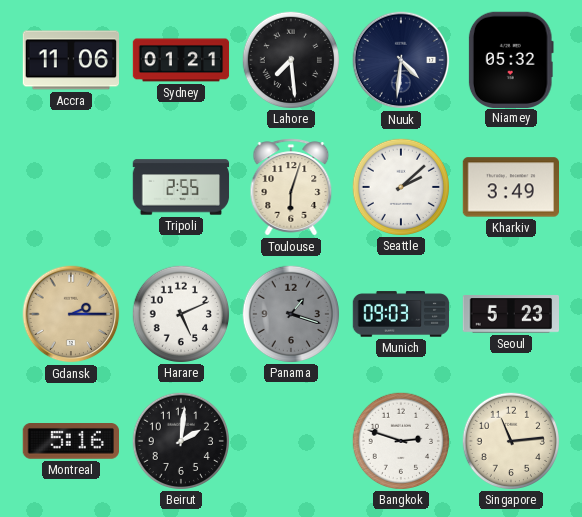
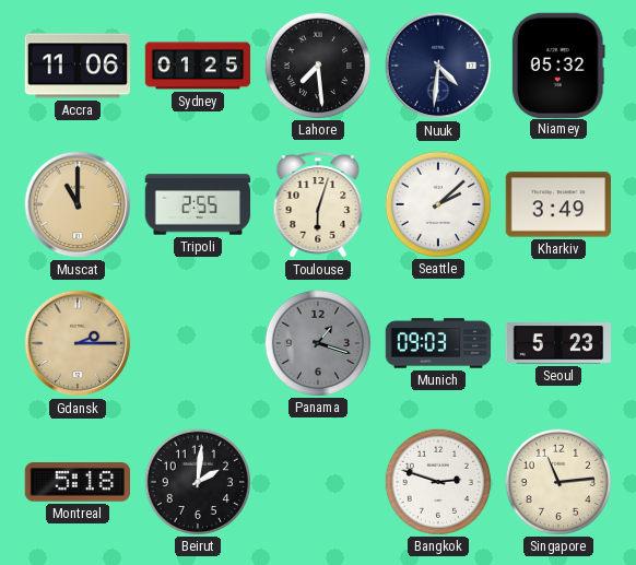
Sydney: 01:21 -> 01:25 (198, 66)
Muscat: none -> 11:00 (78, 204)
Harare: 5:11 -> none (180, 313)
Montreal: 5:16 -> 5:18 (76, 483)
